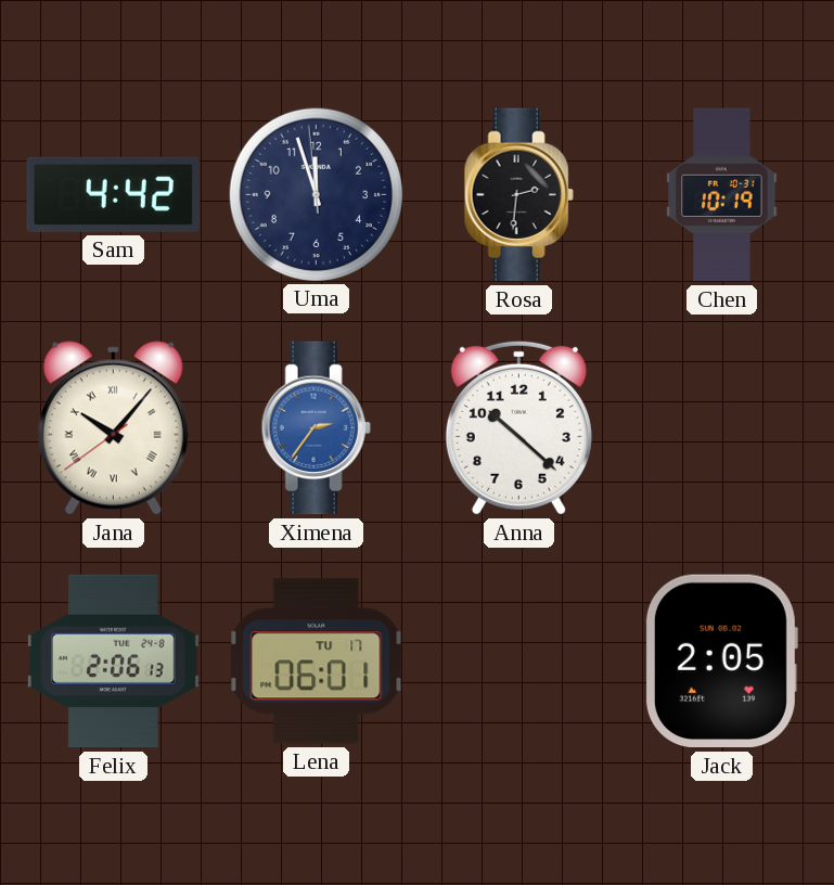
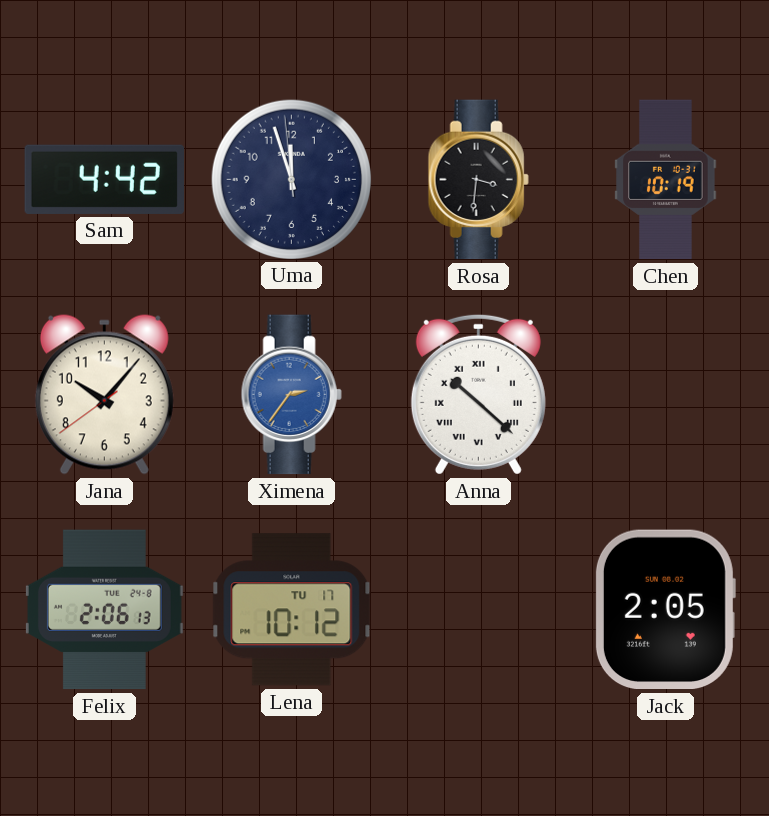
Rosa: 2:31 -> 3:31 (478, 180)
Jana numerals: Roman -> Arabic (104, 395)
Anna numerals: Arabic -> Roman (478, 394)
Lena: 06:01 -> 10:12 (292, 610)
